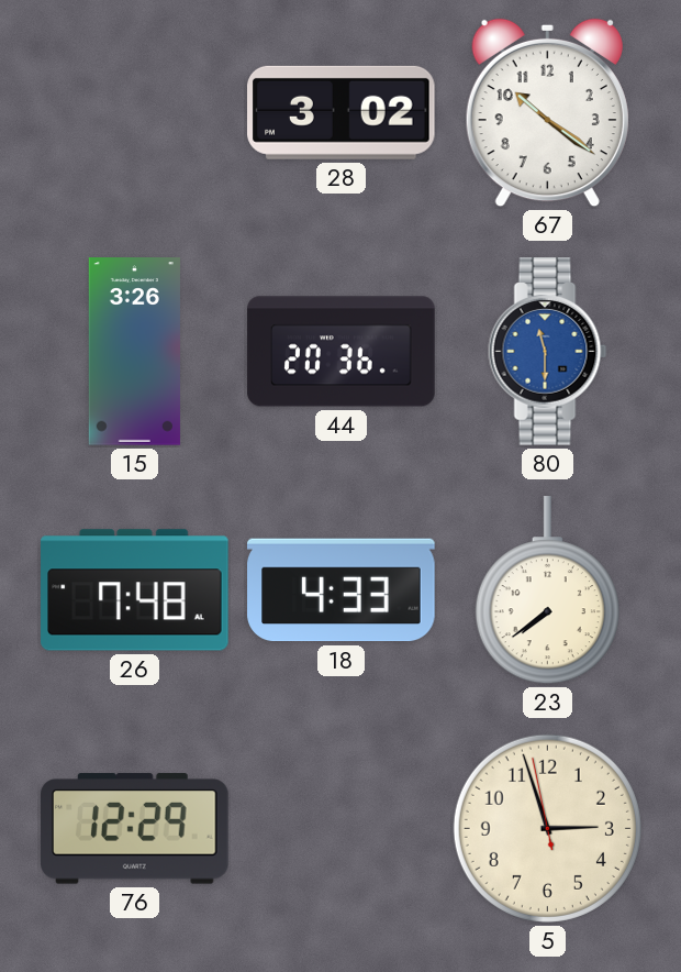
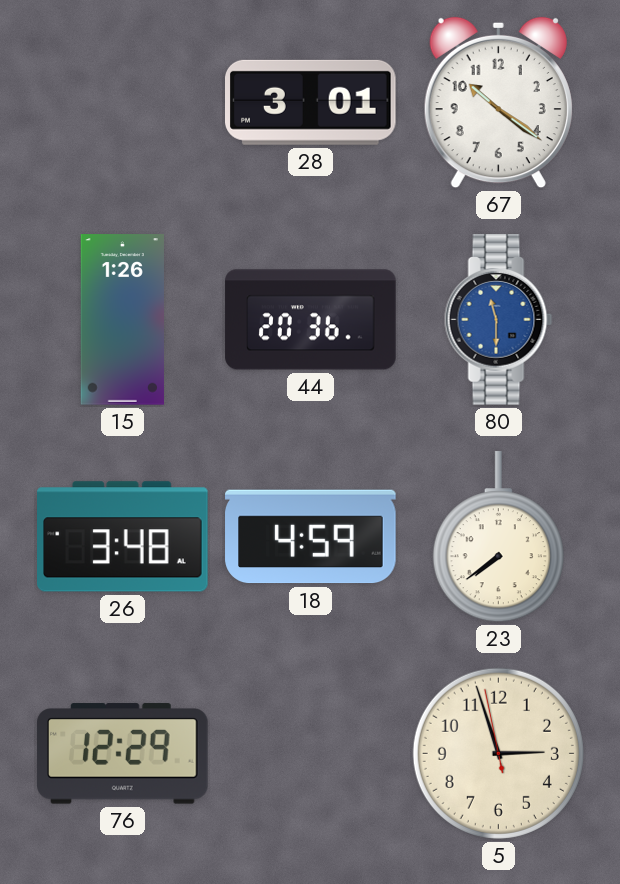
28: 3:02 -> 3:01 (311, 102)
15: 3:26 -> 1:26 (122, 320)
26: 7:48 -> 3:48 (123, 537)
18: 4:33 -> 4:59 (311, 537)
